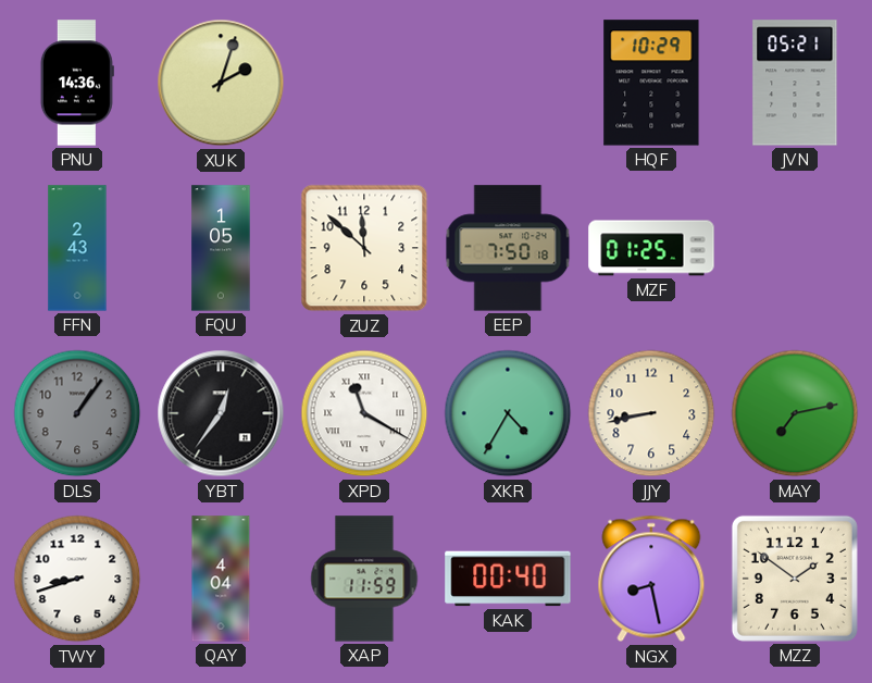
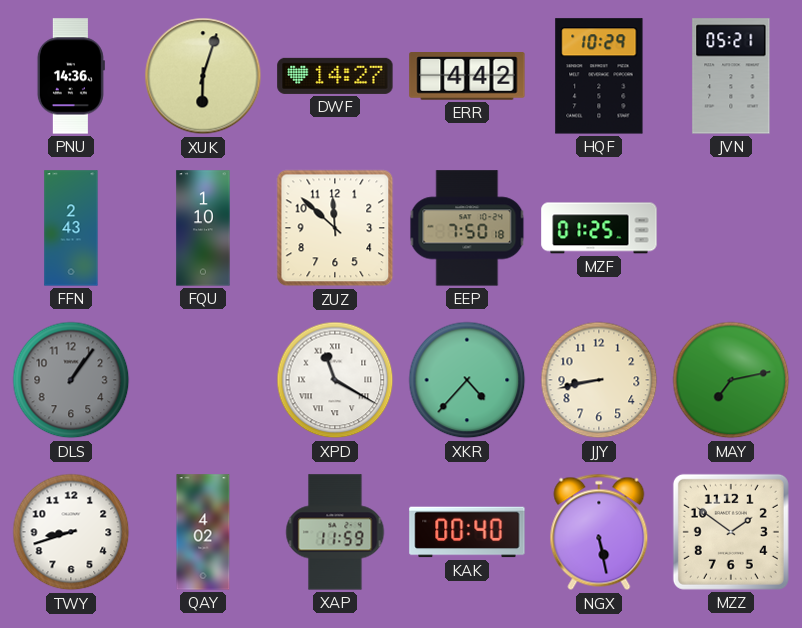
XUK: 2:03 -> 6:03 (203, 76)
DWF: none -> 14:27 (335, 76)
ERR: none -> 4:42 (467, 76)
FQU: 1:05 -> 1:10 (203, 228)
YBT: 12:36 -> none (221, 413)
XKR: 4:35 -> 4:37 (467, 380)
QAY: 4:04 -> 4:02 (203, 532)
NGX: 8:28 -> 5:28 (599, 532)
